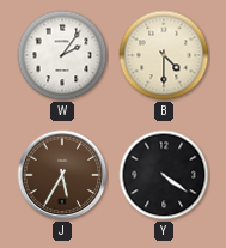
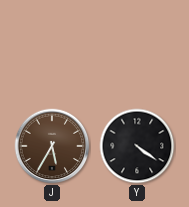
W: 2:06 -> none (62, 55)
B: 4:30 -> none (164, 55)
